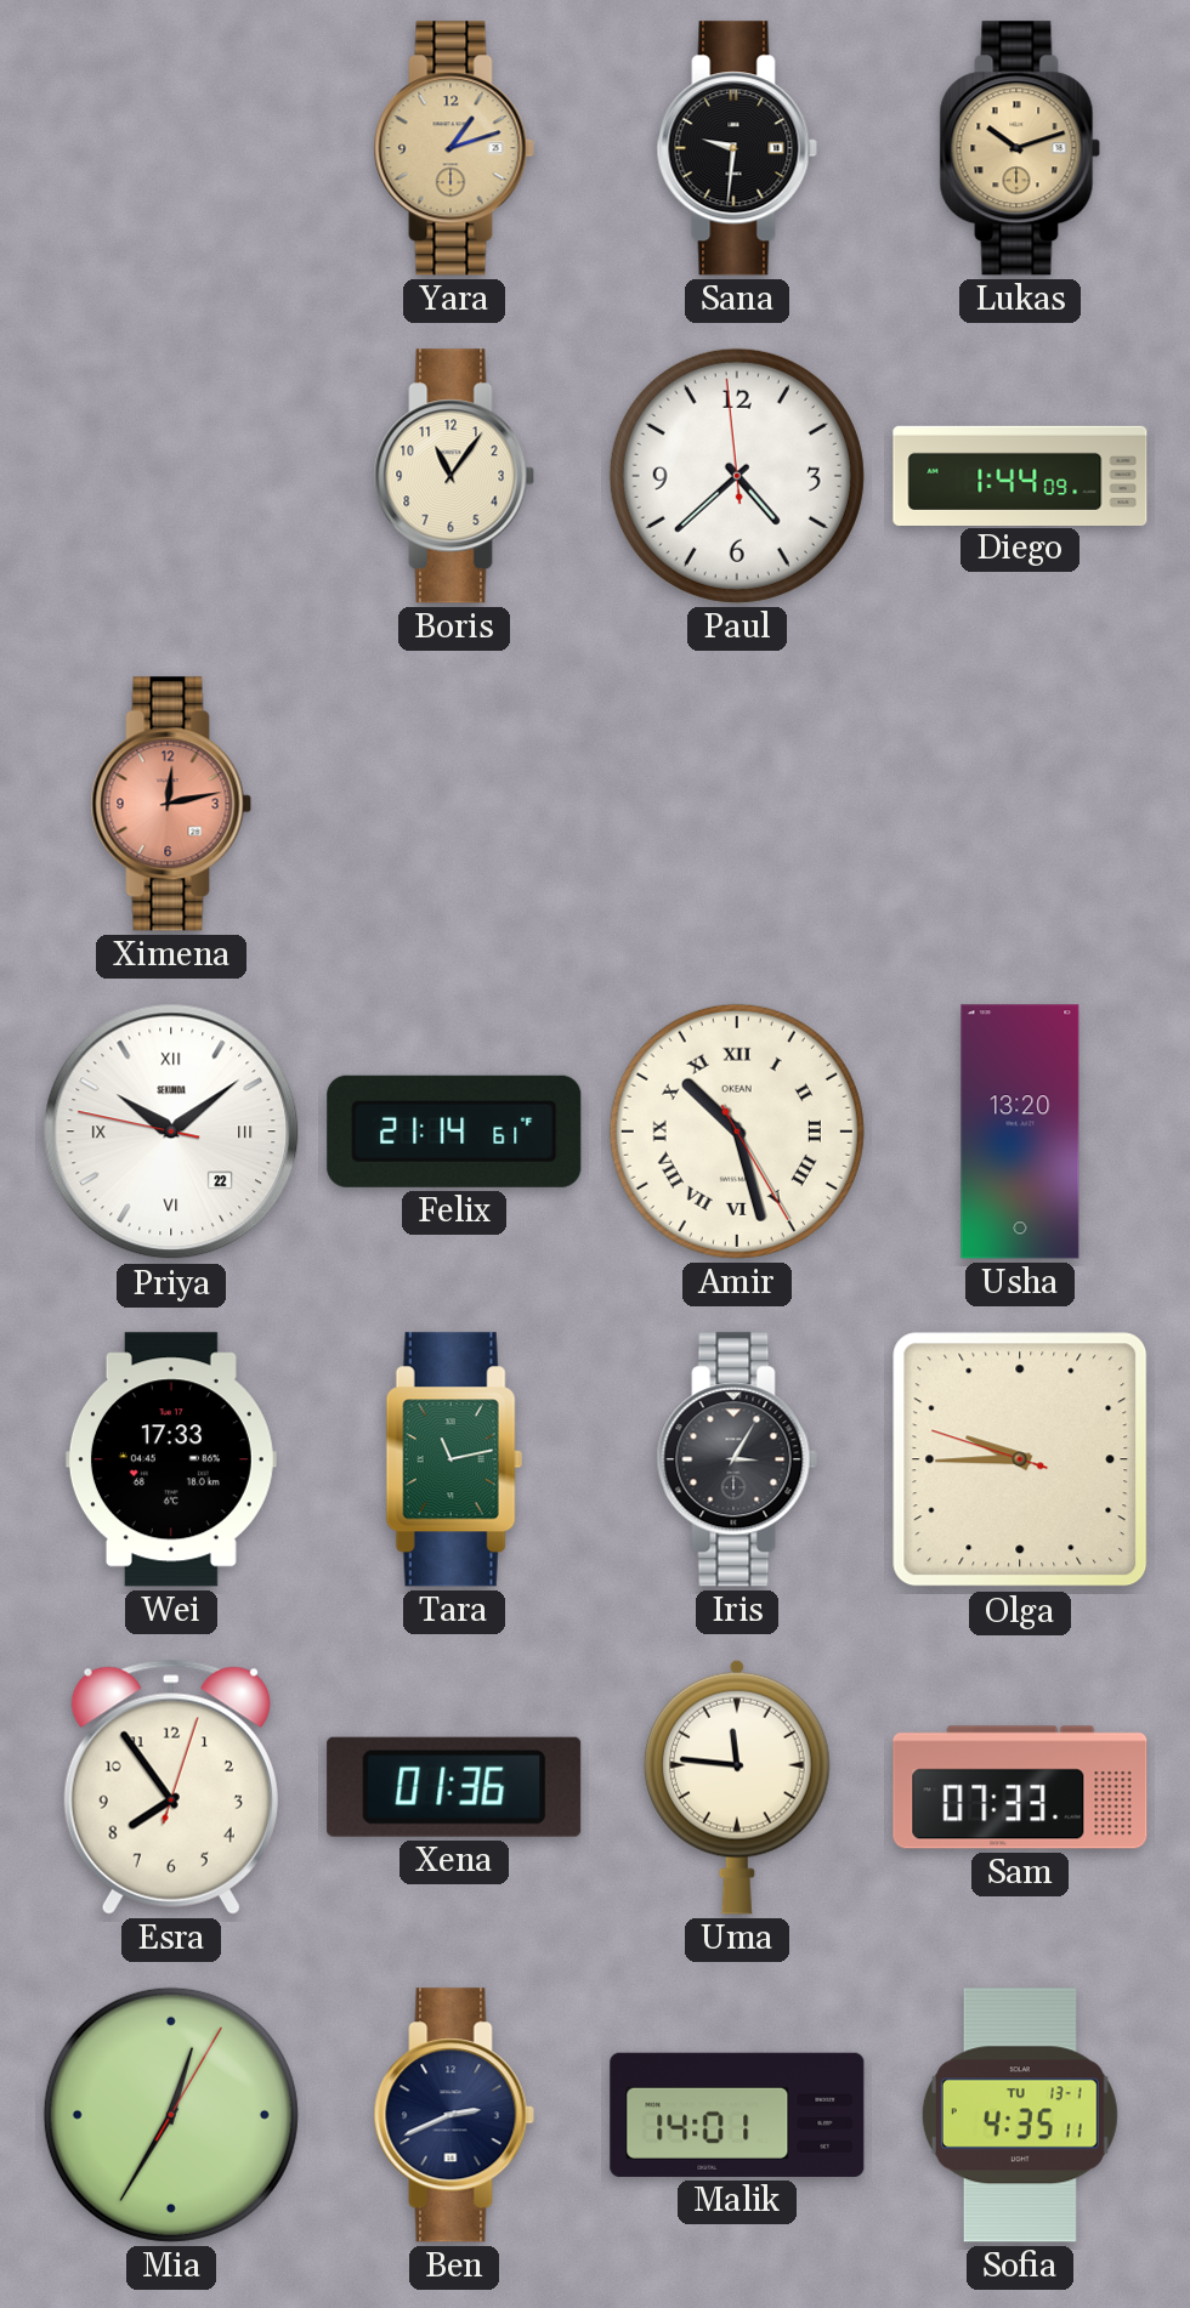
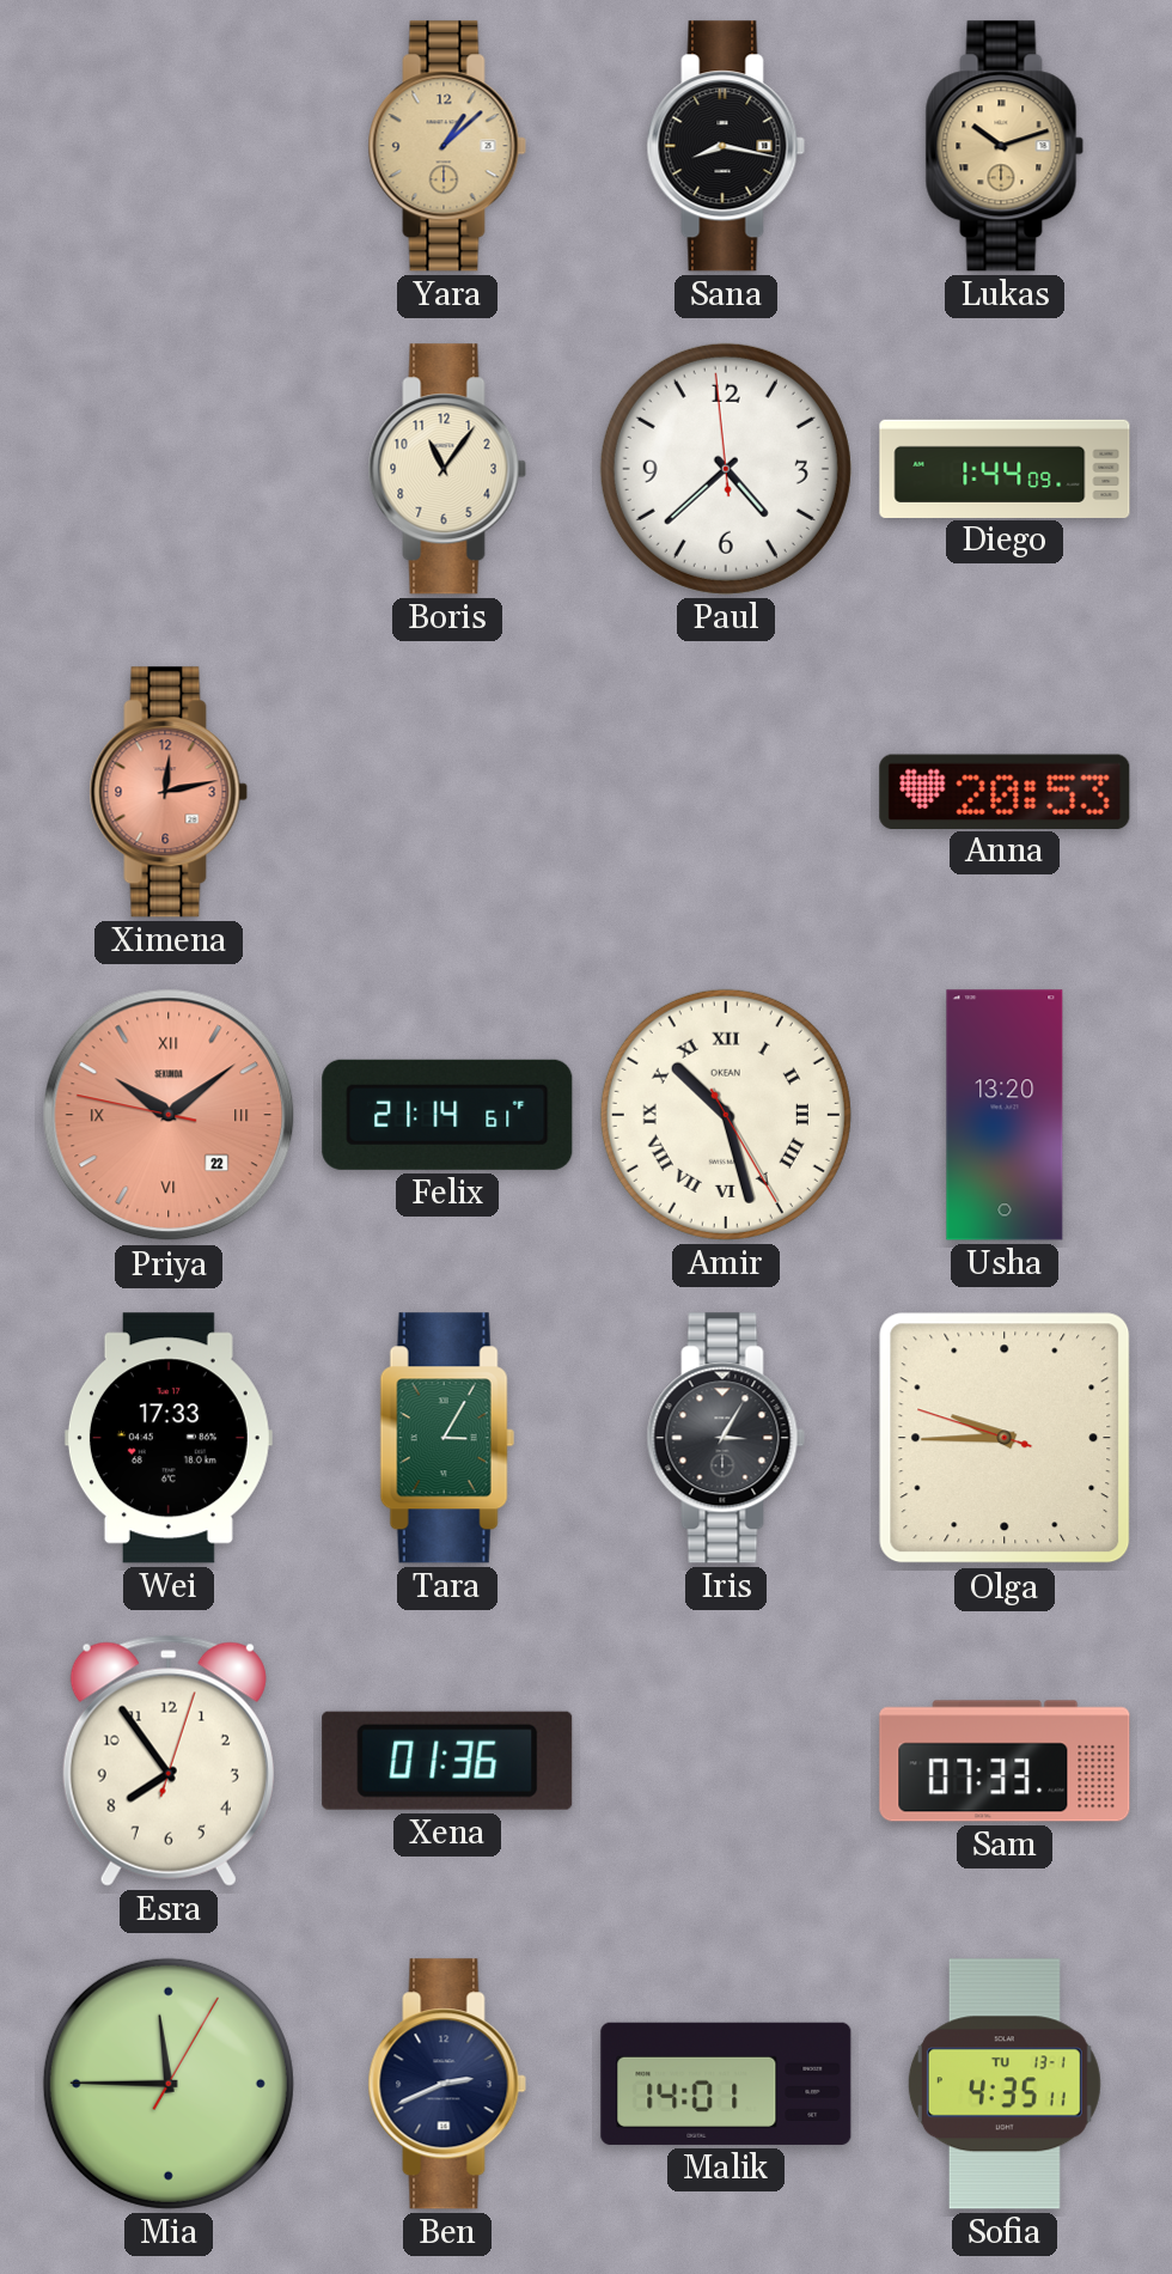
Yara: 1:12 -> 1:08 (447, 146)
Sana: 9:31 -> 8:17 (726, 146)
Anna: none -> 20:53 (1005, 791)
Priya dial: white -> salmon (169, 1115)
Tara: 11:13 -> 3:05 (447, 1438)
Uma: 11:46 -> none (737, 1787)
Mia: 12:35 -> 11:45 (169, 2084)
